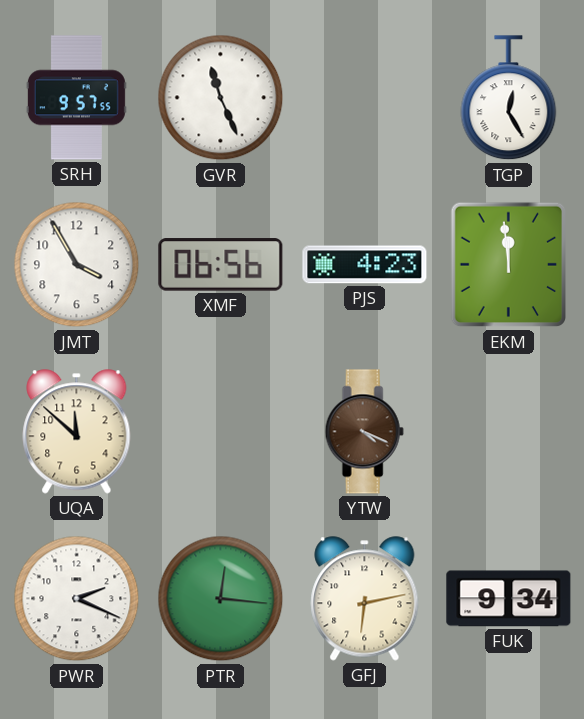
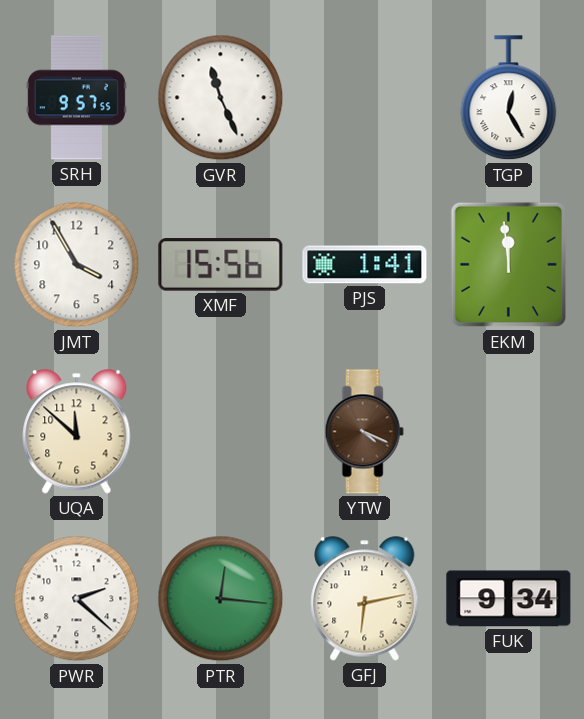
XMF: 06:56 -> 15:56 (221, 265)
PJS: 4:23 -> 1:41 (365, 265)
PWR: 2:19 -> 2:22 (77, 599)
